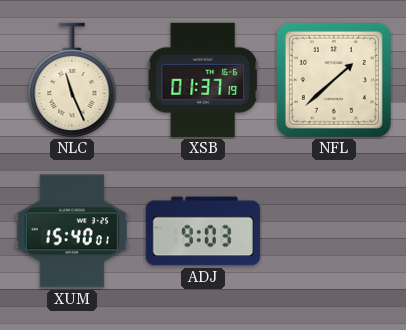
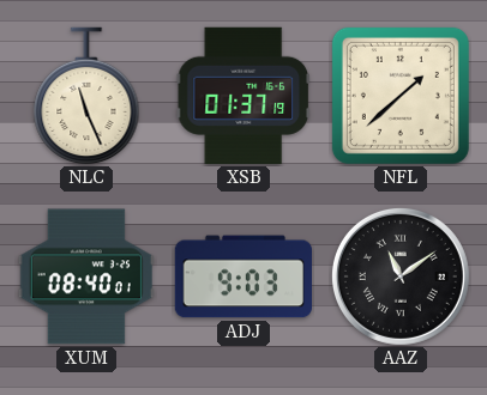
XUM: 15:40 -> 08:40 (86, 276)
AAZ: none -> 11:09 (401, 276)
